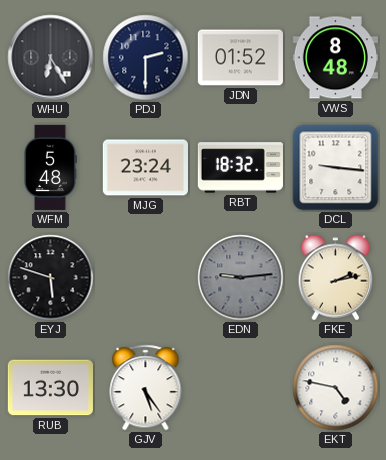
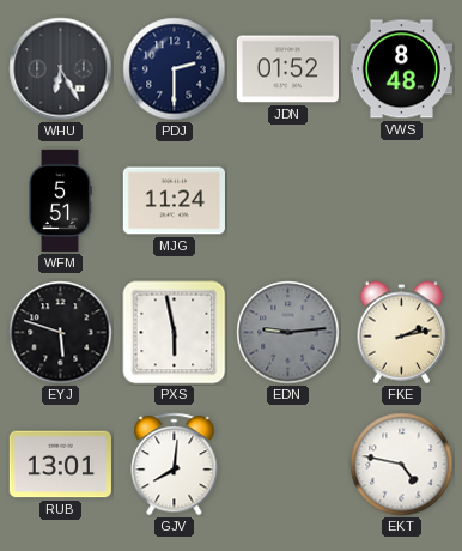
WFM: 5:48 -> 5:51 (60, 200)
MJG: 23:24 -> 11:24 (174, 201)
RBT: 18:32 -> none (240, 168)
DCL: 9:16 -> none (336, 168)
PXS: none -> 5:58 (175, 333)
RUB: 13:30 -> 13:01 (60, 465)
GJV: 5:24 -> 8:01 (175, 465)
